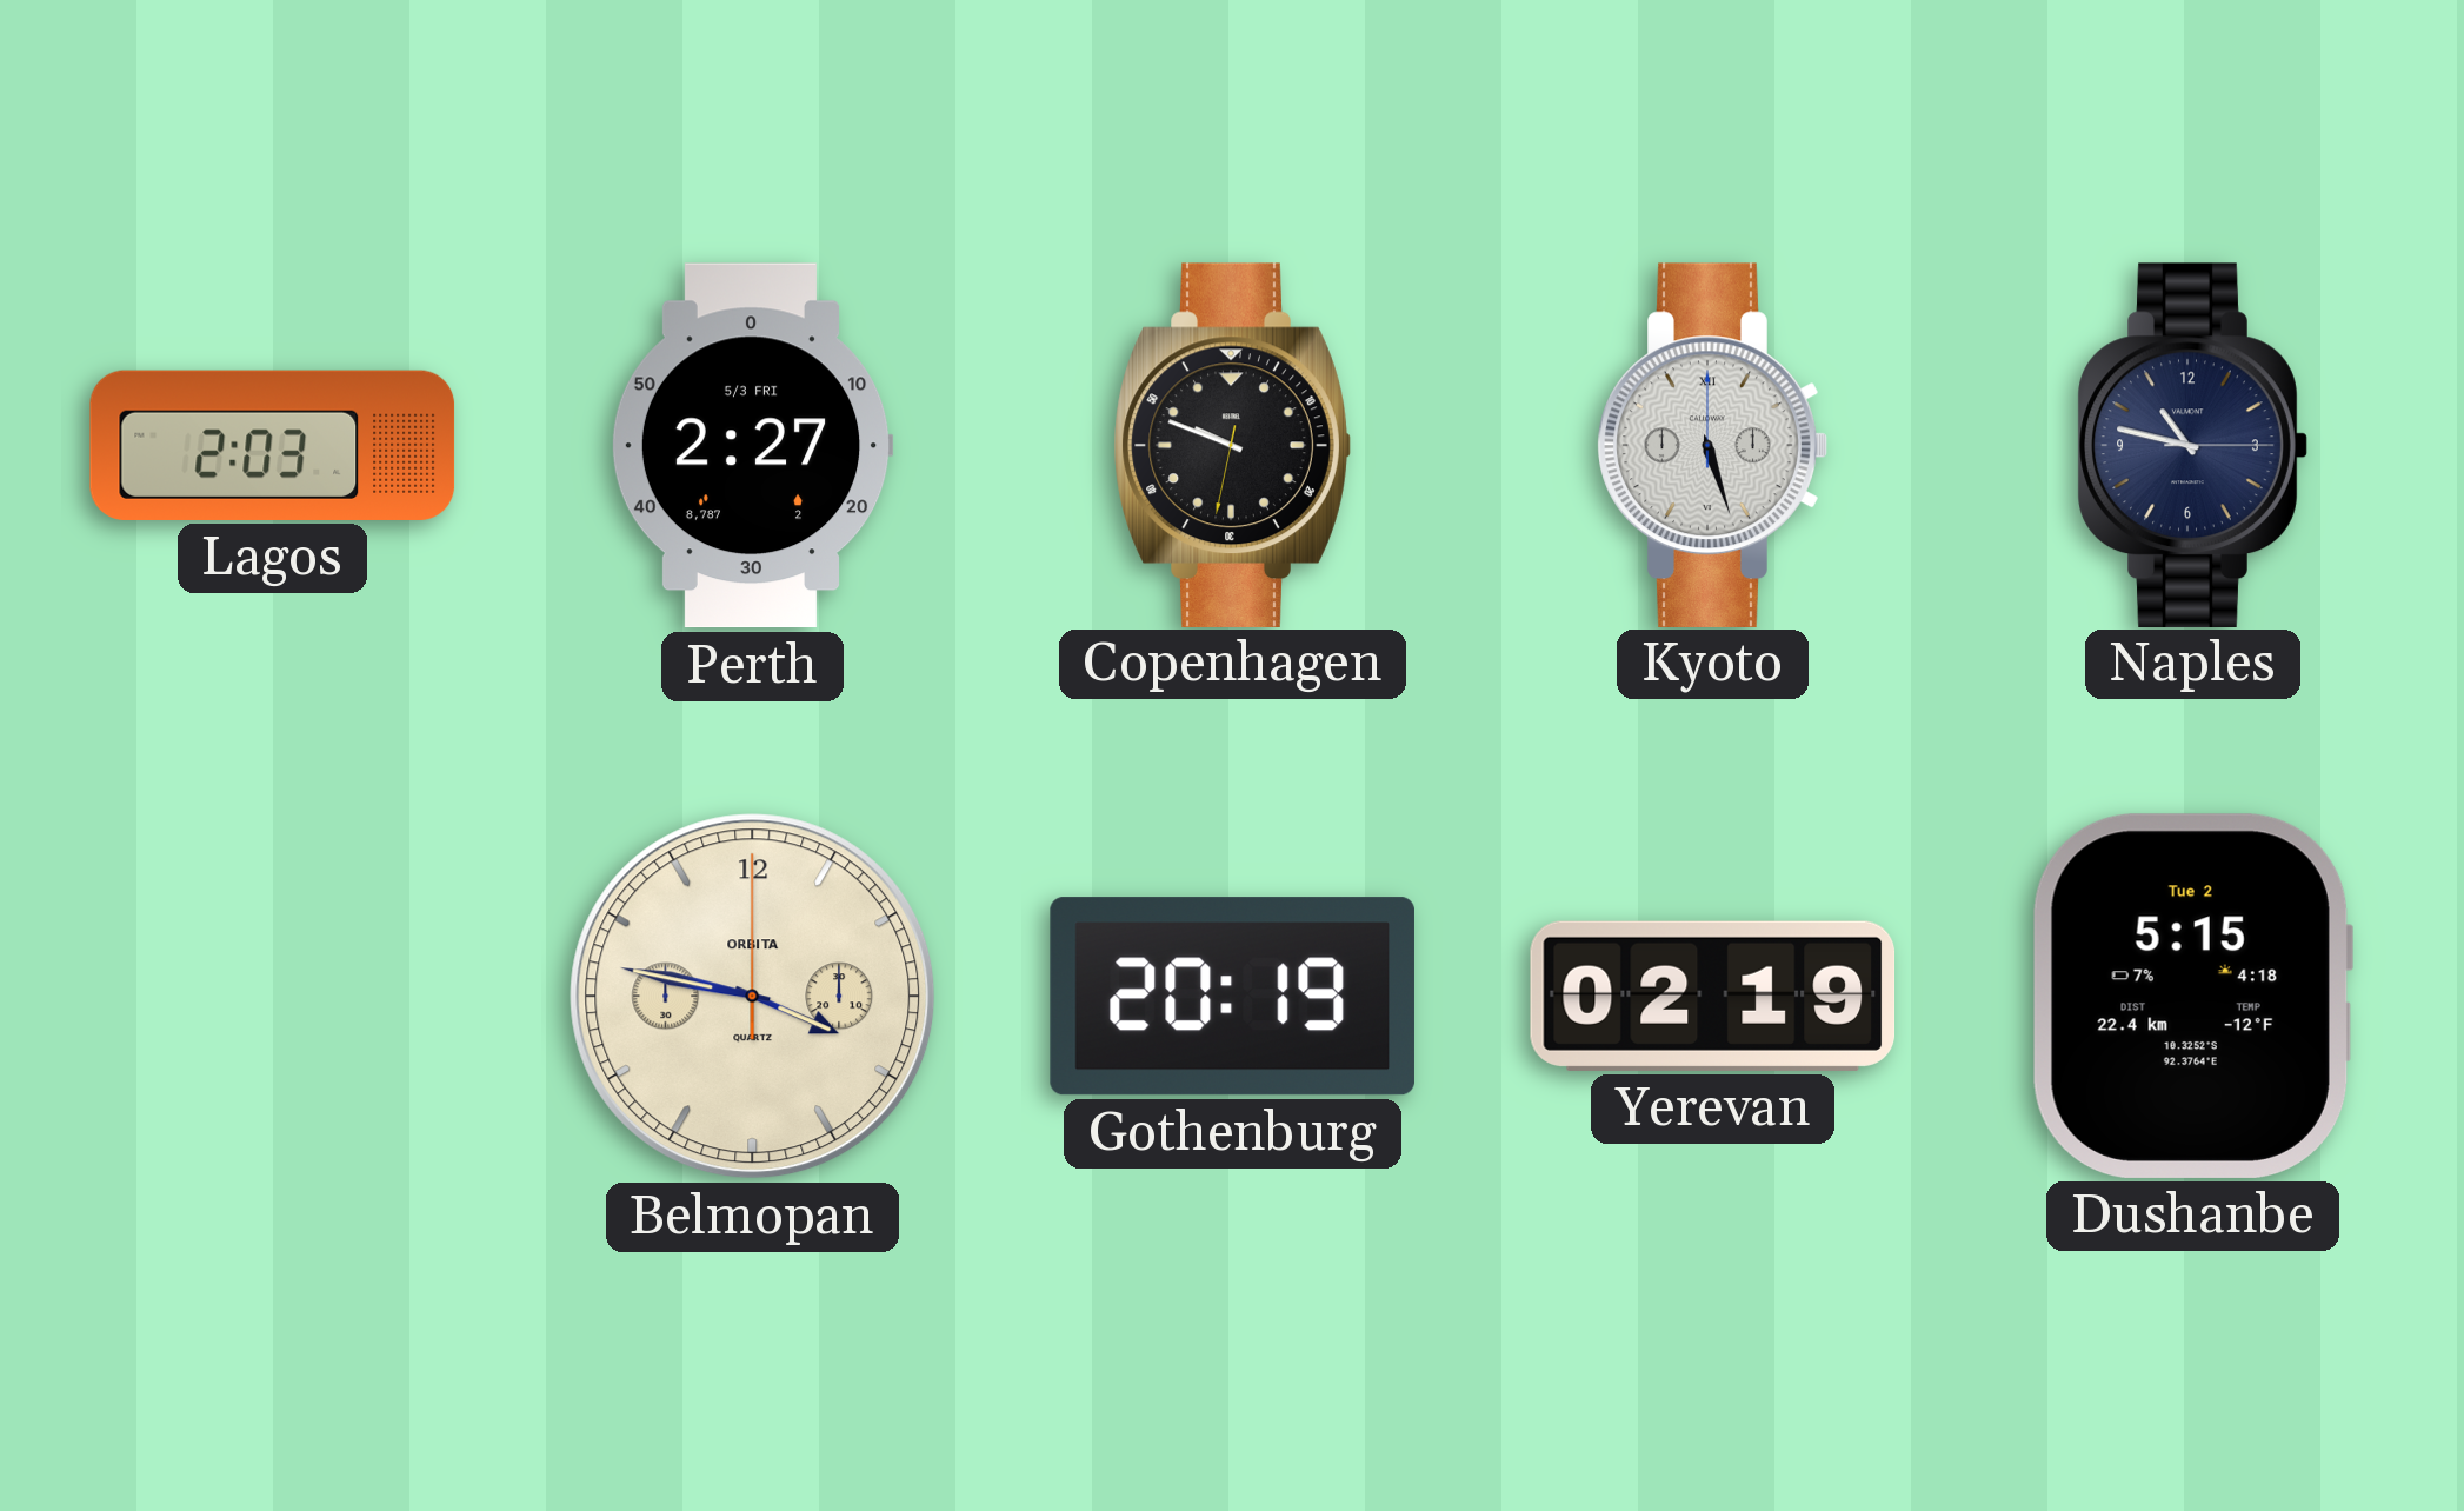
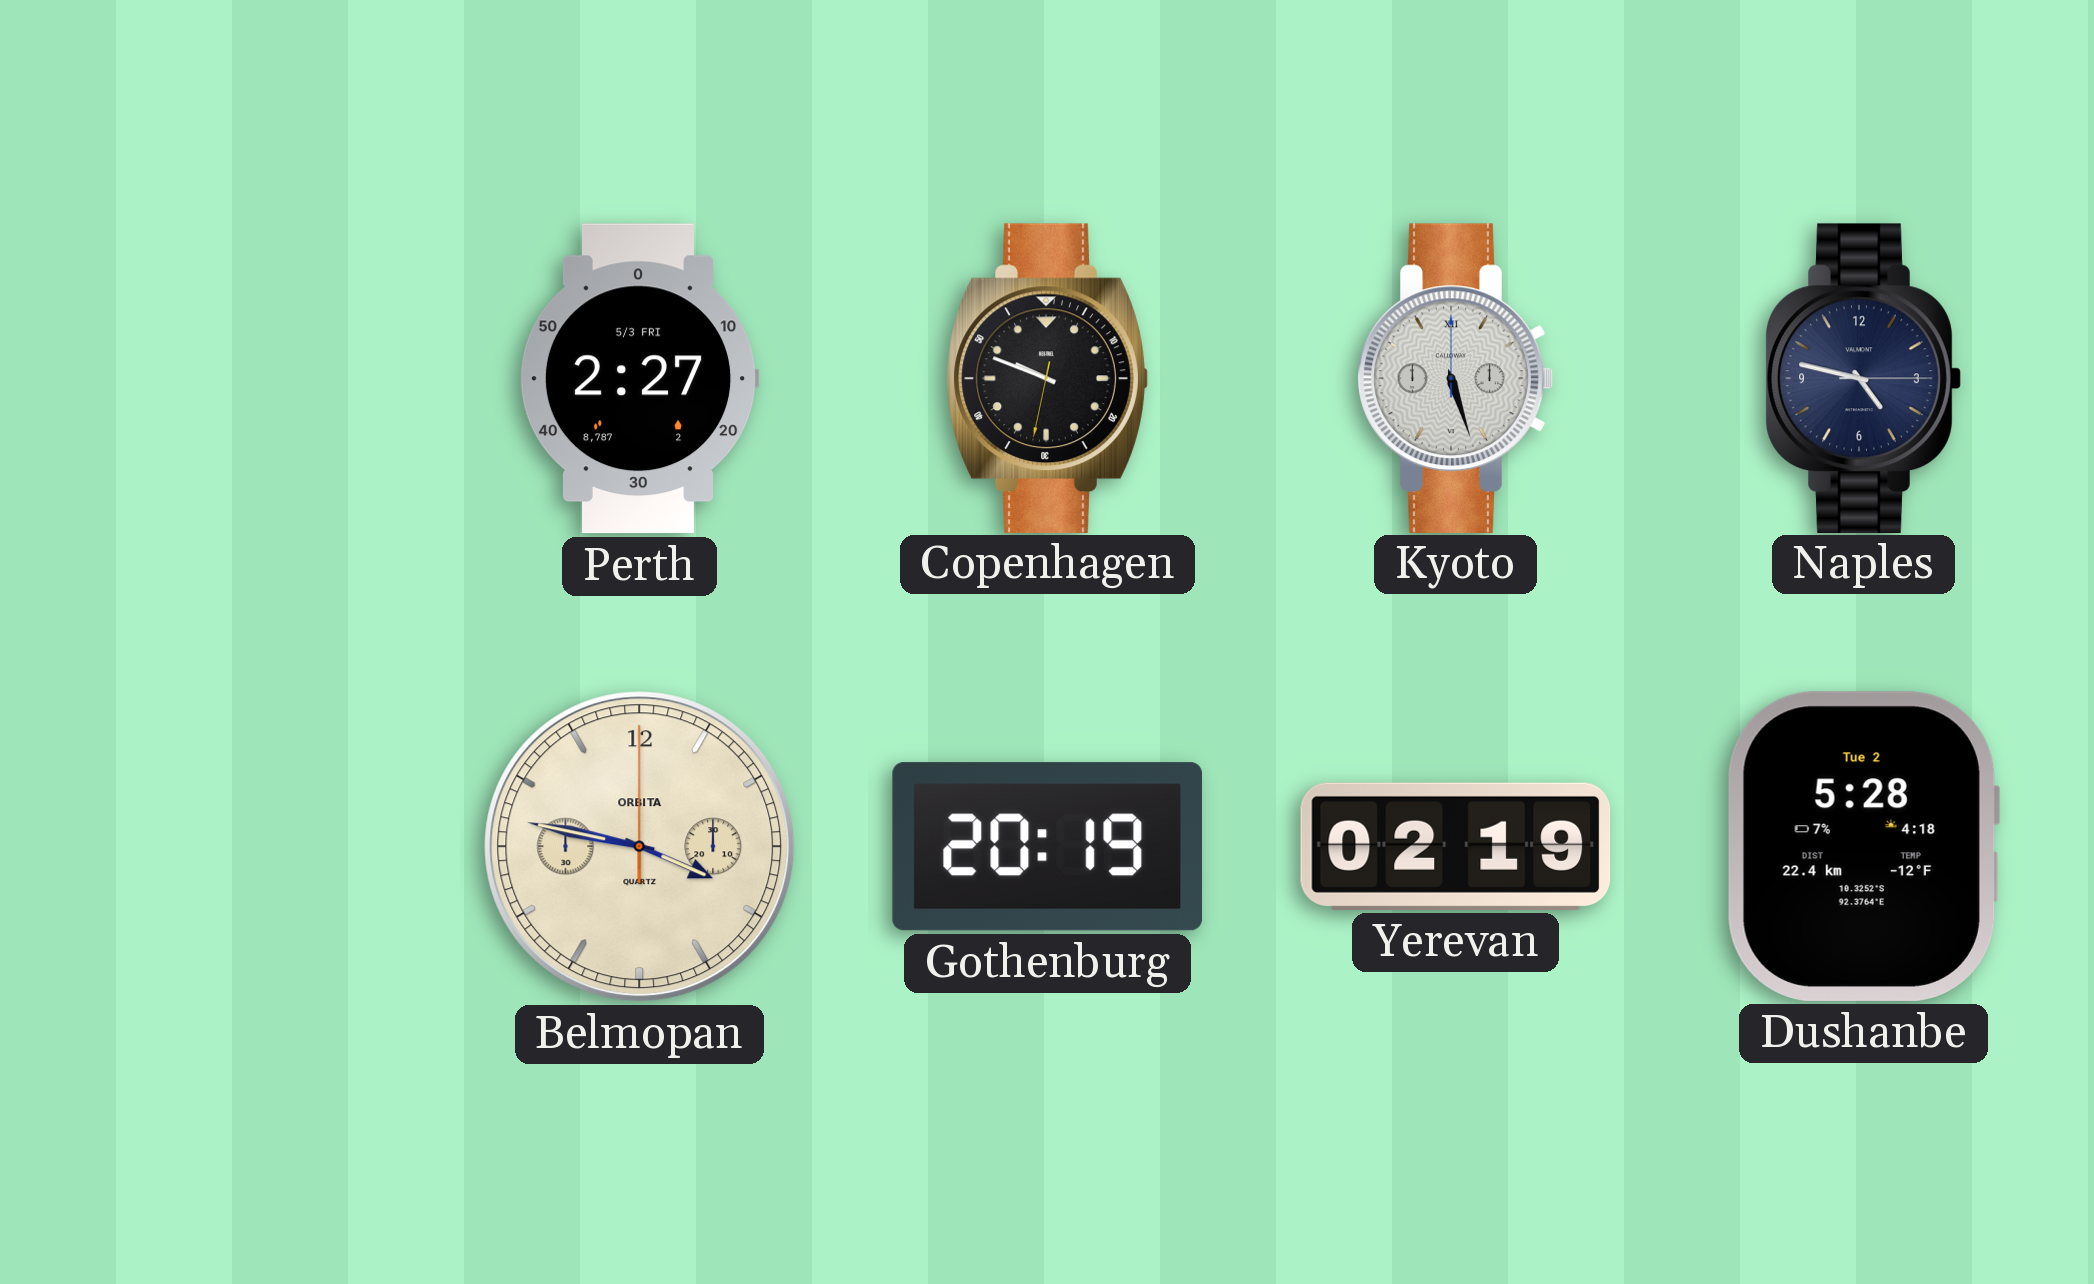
Lagos: 2:03 -> none (273, 445)
Naples: 10:47 -> 4:47 (1863, 378)
Dushanbe: 5:15 -> 5:28 (1863, 846)
